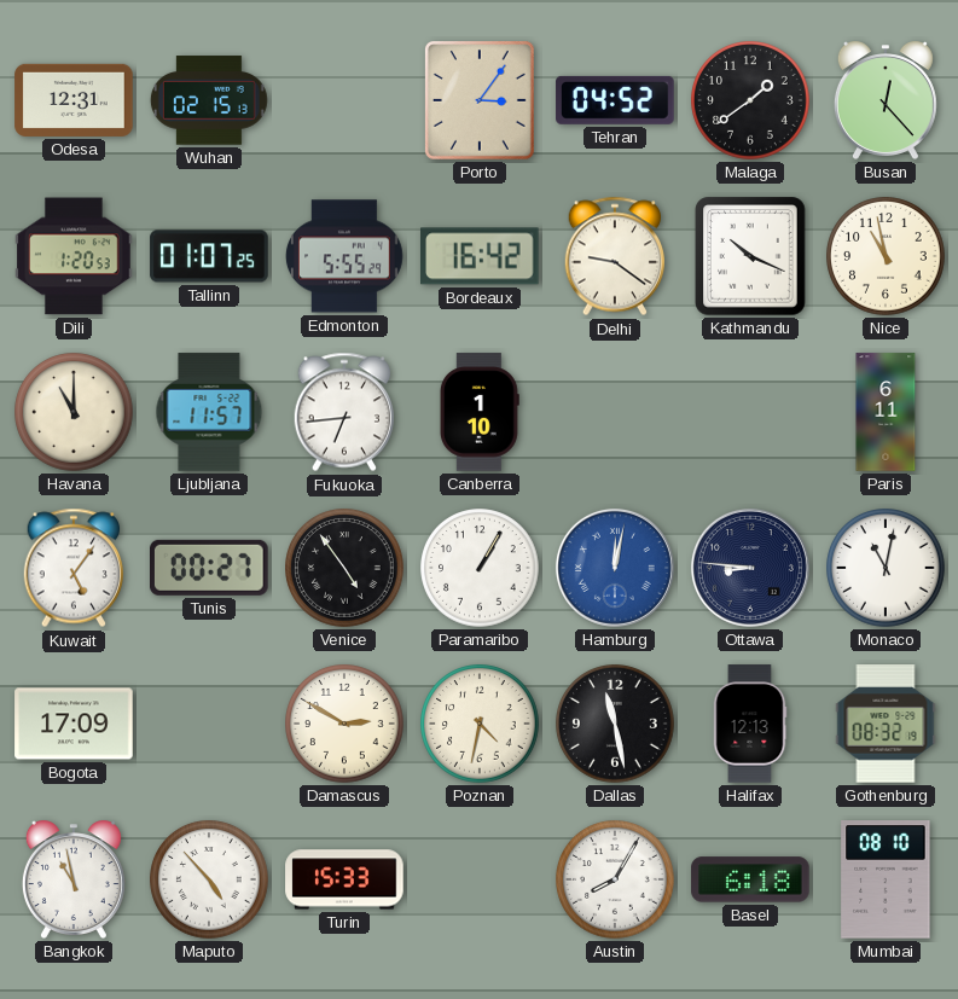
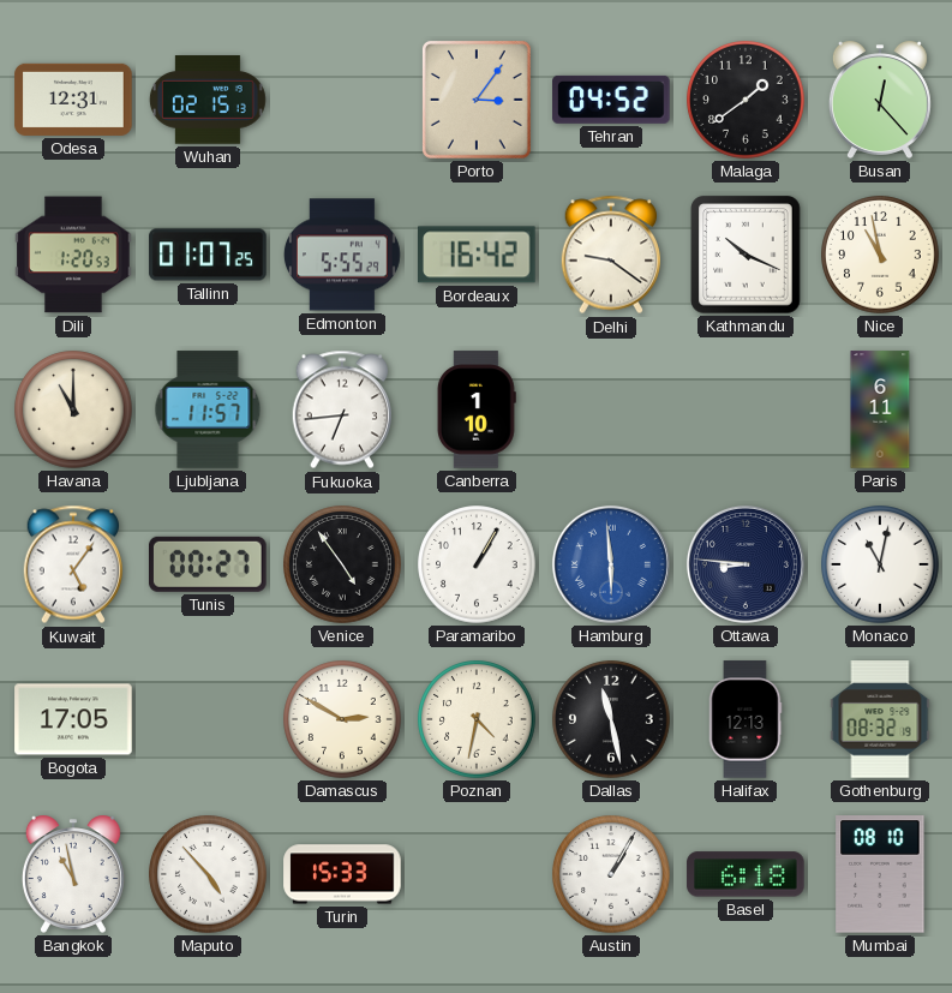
Hamburg: 12:02 -> 5:59 (611, 564)
Bogota: 17:09 -> 17:05 (73, 719)
Austin: 8:05 -> 1:05 (611, 874)
